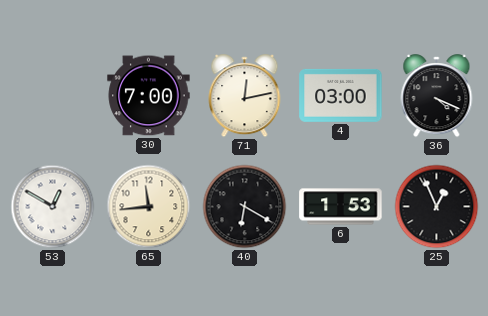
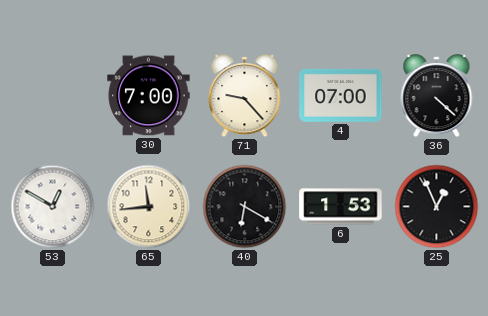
71: 12:13 -> 9:23 (245, 96)
4: 03:00 -> 07:00 (341, 95)
36: 4:19 -> 4:22 (437, 96)
